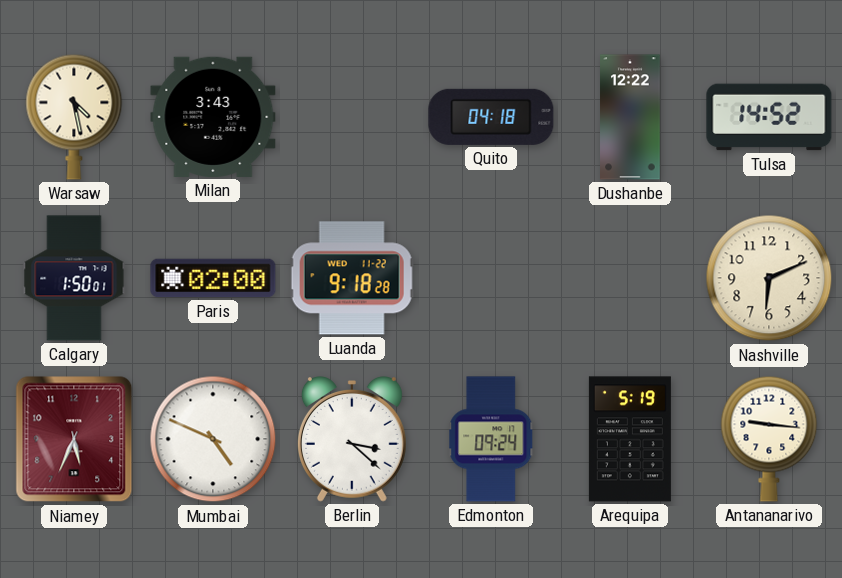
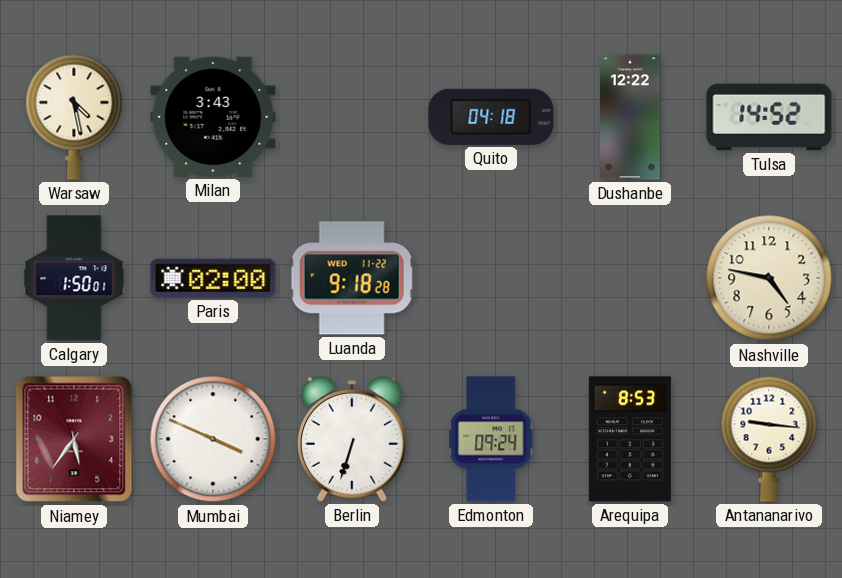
Nashville: 6:11 -> 4:47 (769, 278)
Niamey: 5:34 -> 5:36 (74, 439)
Mumbai: 4:49 -> 3:49 (213, 439)
Berlin: 3:22 -> 6:33 (352, 440)
Arequipa: 5:19 -> 8:53 (630, 439)
